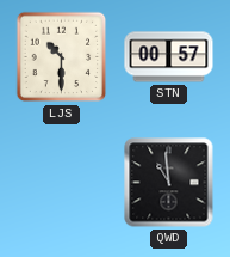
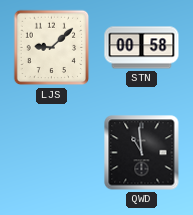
LJS: 10:30 -> 9:08 (52, 48)
STN: 00:57 -> 00:58 (142, 48)
